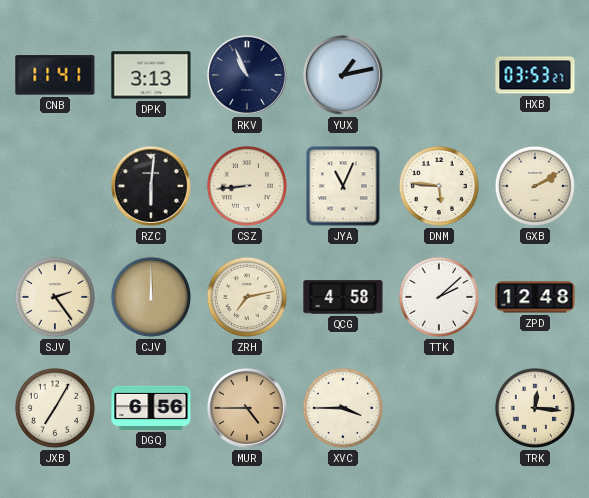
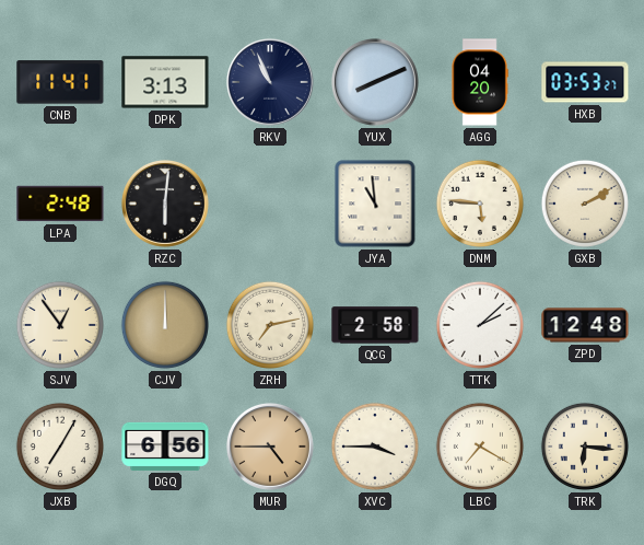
YUX: 1:13 -> 8:11 (375, 82)
AGG: none -> 04:20 (480, 82)
LPA: none -> 2:48 (60, 204)
CSZ: 8:44 -> none (247, 186)
JYA: 11:04 -> 10:59 (375, 204)
SJV: 2:24 -> 12:54 (60, 325)
QCG: 4:58 -> 2:58 (375, 325)
LBC: none -> 7:20 (480, 447)
TRK: 12:16 -> 6:16 (585, 447)
